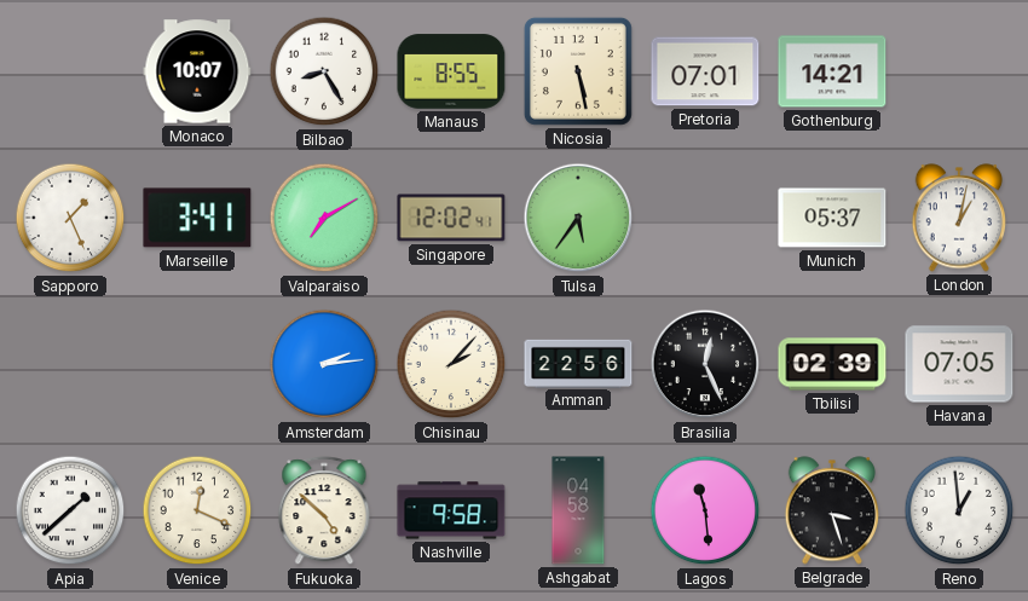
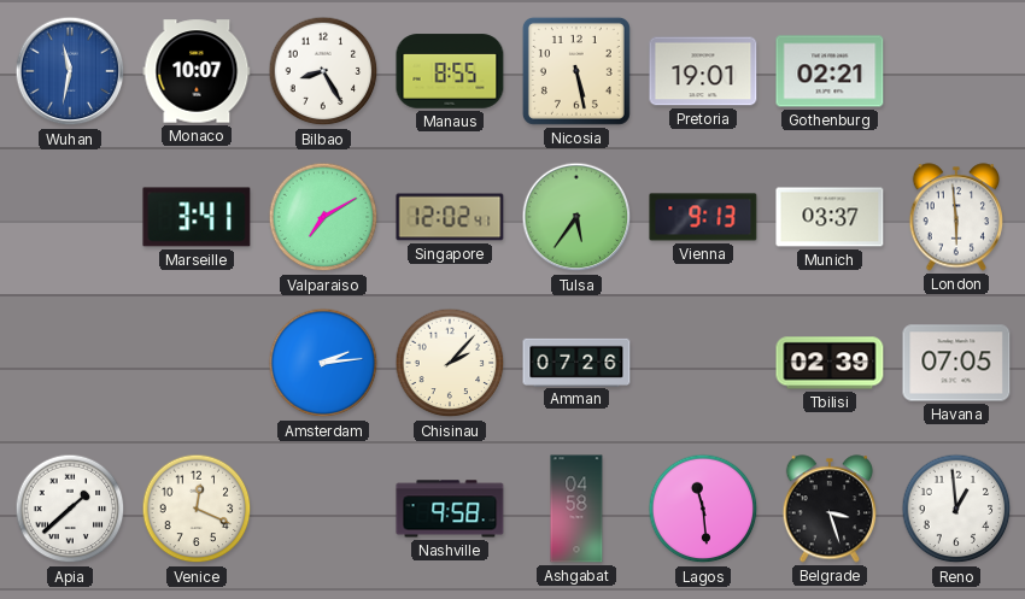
Wuhan: none -> 11:32 (70, 71)
Pretoria: 07:01 -> 19:01 (703, 71)
Gothenburg: 14:21 -> 02:21 (830, 71)
Sapporo: 1:26 -> none (70, 218)
Vienna: none -> 9:13 (703, 217)
Munich: 05:37 -> 03:37 (830, 217)
London: 1:02 -> 5:59 (955, 217)
Amman: 22:56 -> 07:26 (576, 362)
Brasilia: 12:26 -> none (705, 364)
Fukuoka: 4:52 -> none (324, 512)
